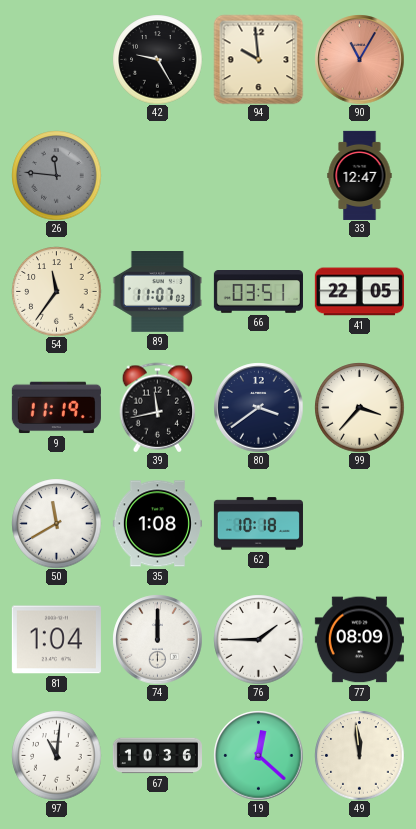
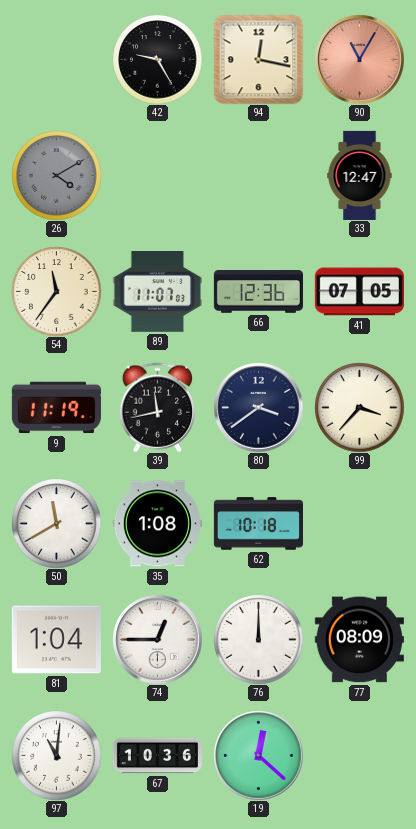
94: 9:59 -> 12:17 (258, 59)
26: 11:46 -> 4:10 (56, 175)
66: 03:51 -> 12:36 (258, 292)
41: 22:05 -> 07:05 (359, 292)
74: 12:00 -> 12:45 (157, 639)
76: 1:45 -> 12:00 (258, 639)
49: 11:59 -> none (359, 755)
